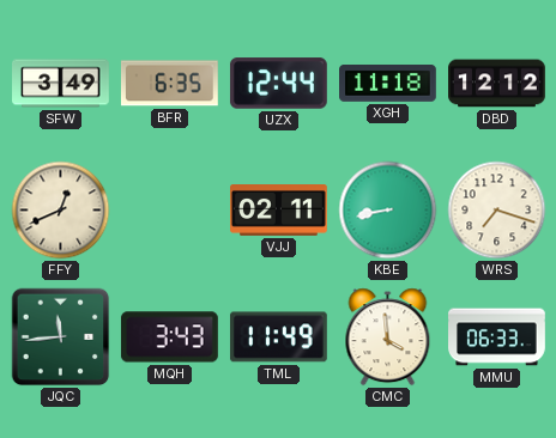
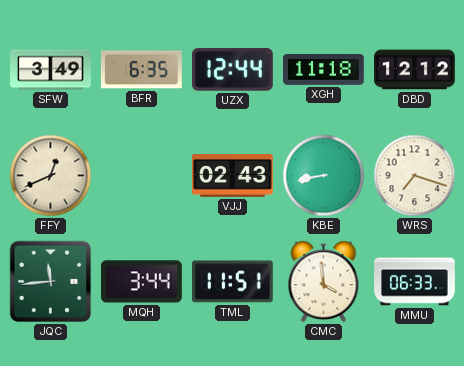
VJJ: 02:11 -> 02:43 (233, 176)
MQH: 3:43 -> 3:44 (142, 282)
TML: 11:49 -> 11:51 (232, 282)
